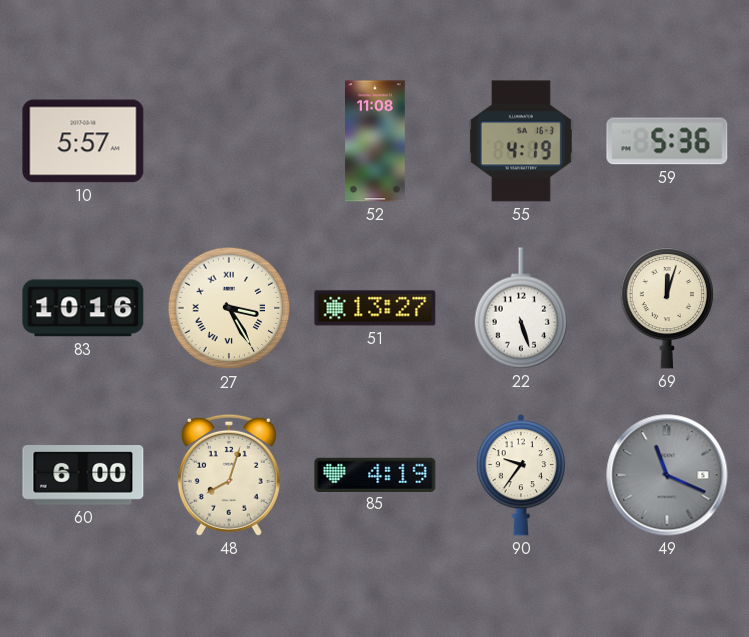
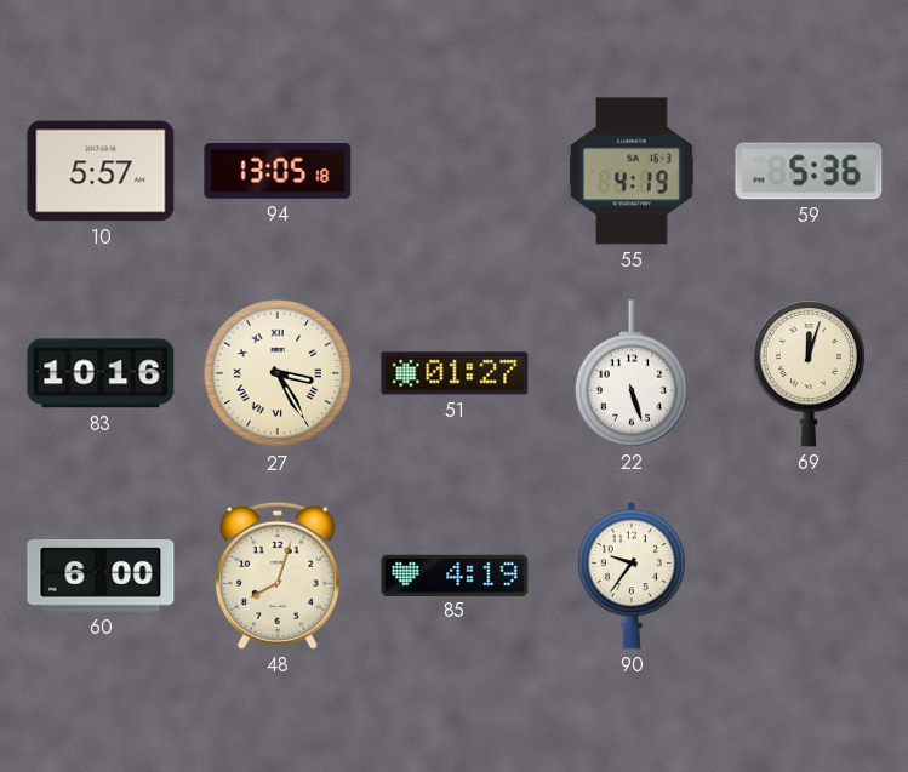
94: none -> 13:05 (278, 171)
52: 11:08 -> none (375, 141)
51: 13:27 -> 01:27 (455, 373)
49: 11:19 -> none (667, 475)
